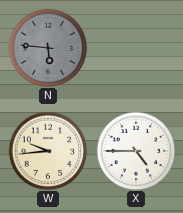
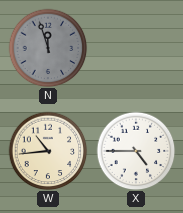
N: 5:46 -> 11:57 (48, 48)
W: 9:44 -> 10:44 (48, 151)
